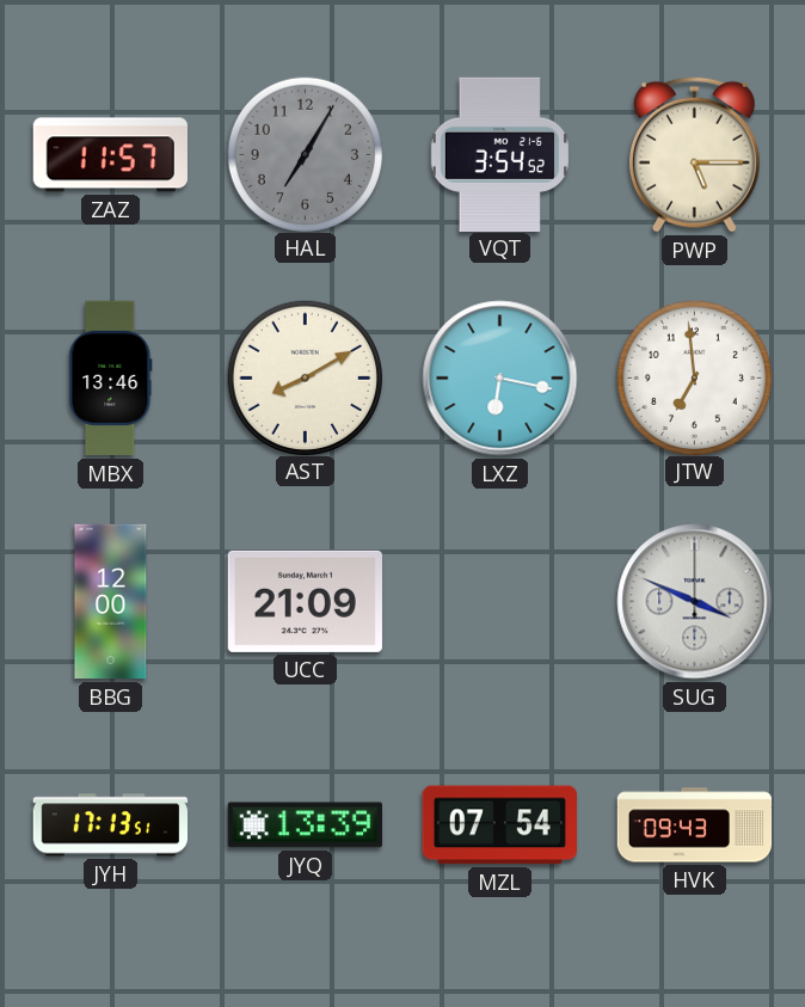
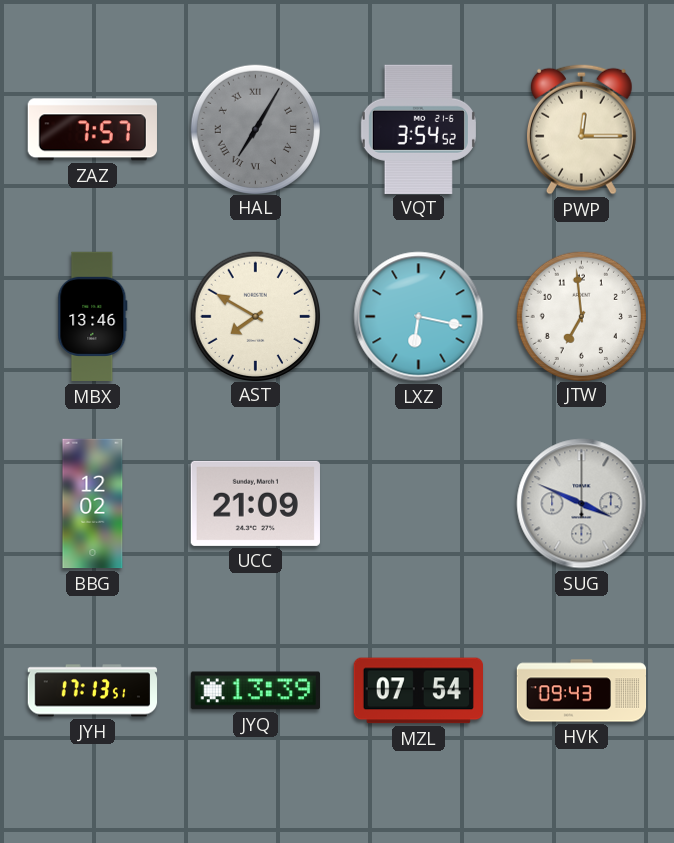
ZAZ: 11:57 -> 7:57 (92, 130)
HAL numerals: Arabic -> Roman (255, 129)
PWP: 5:15 -> 12:15 (581, 129)
AST: 8:10 -> 7:50 (255, 316)
BBG: 12:00 -> 12:02 (93, 504)
